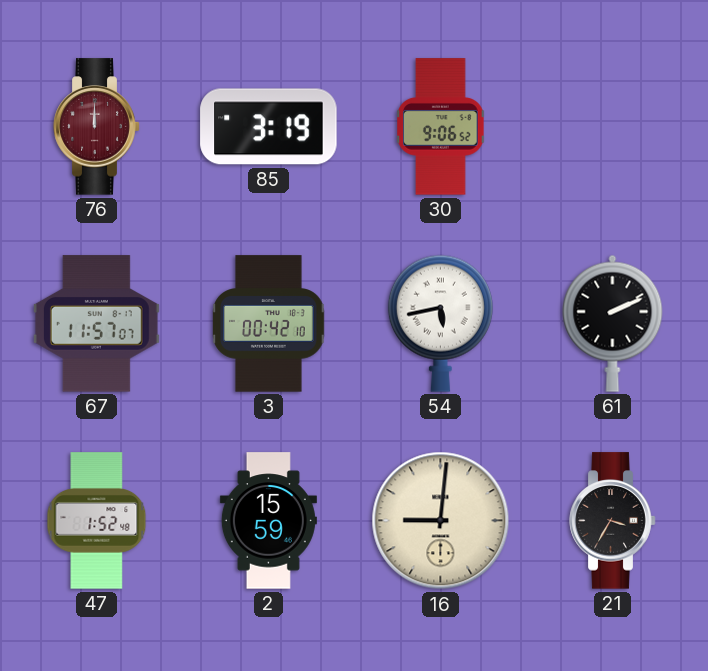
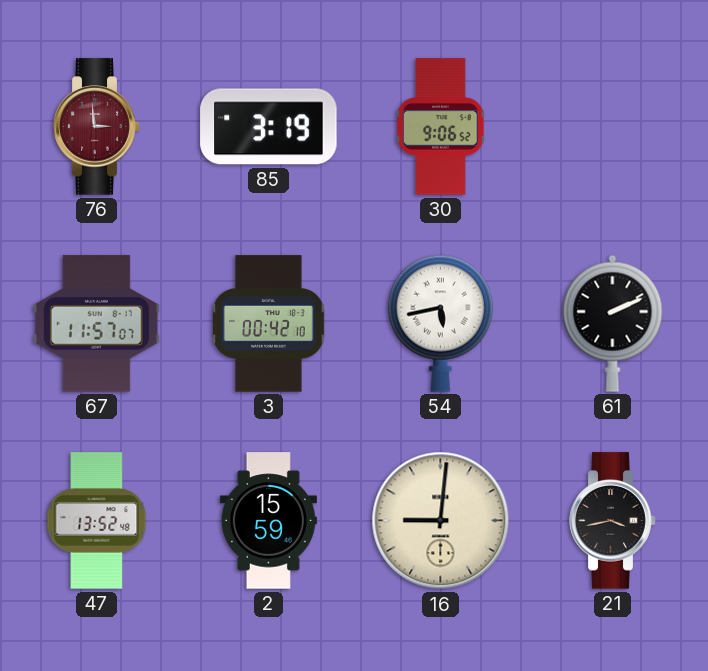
76: 12:00 -> 2:59 (97, 127)
47: 1:52 -> 13:52 (97, 521)
21: 3:35 -> 3:43 (613, 521)
